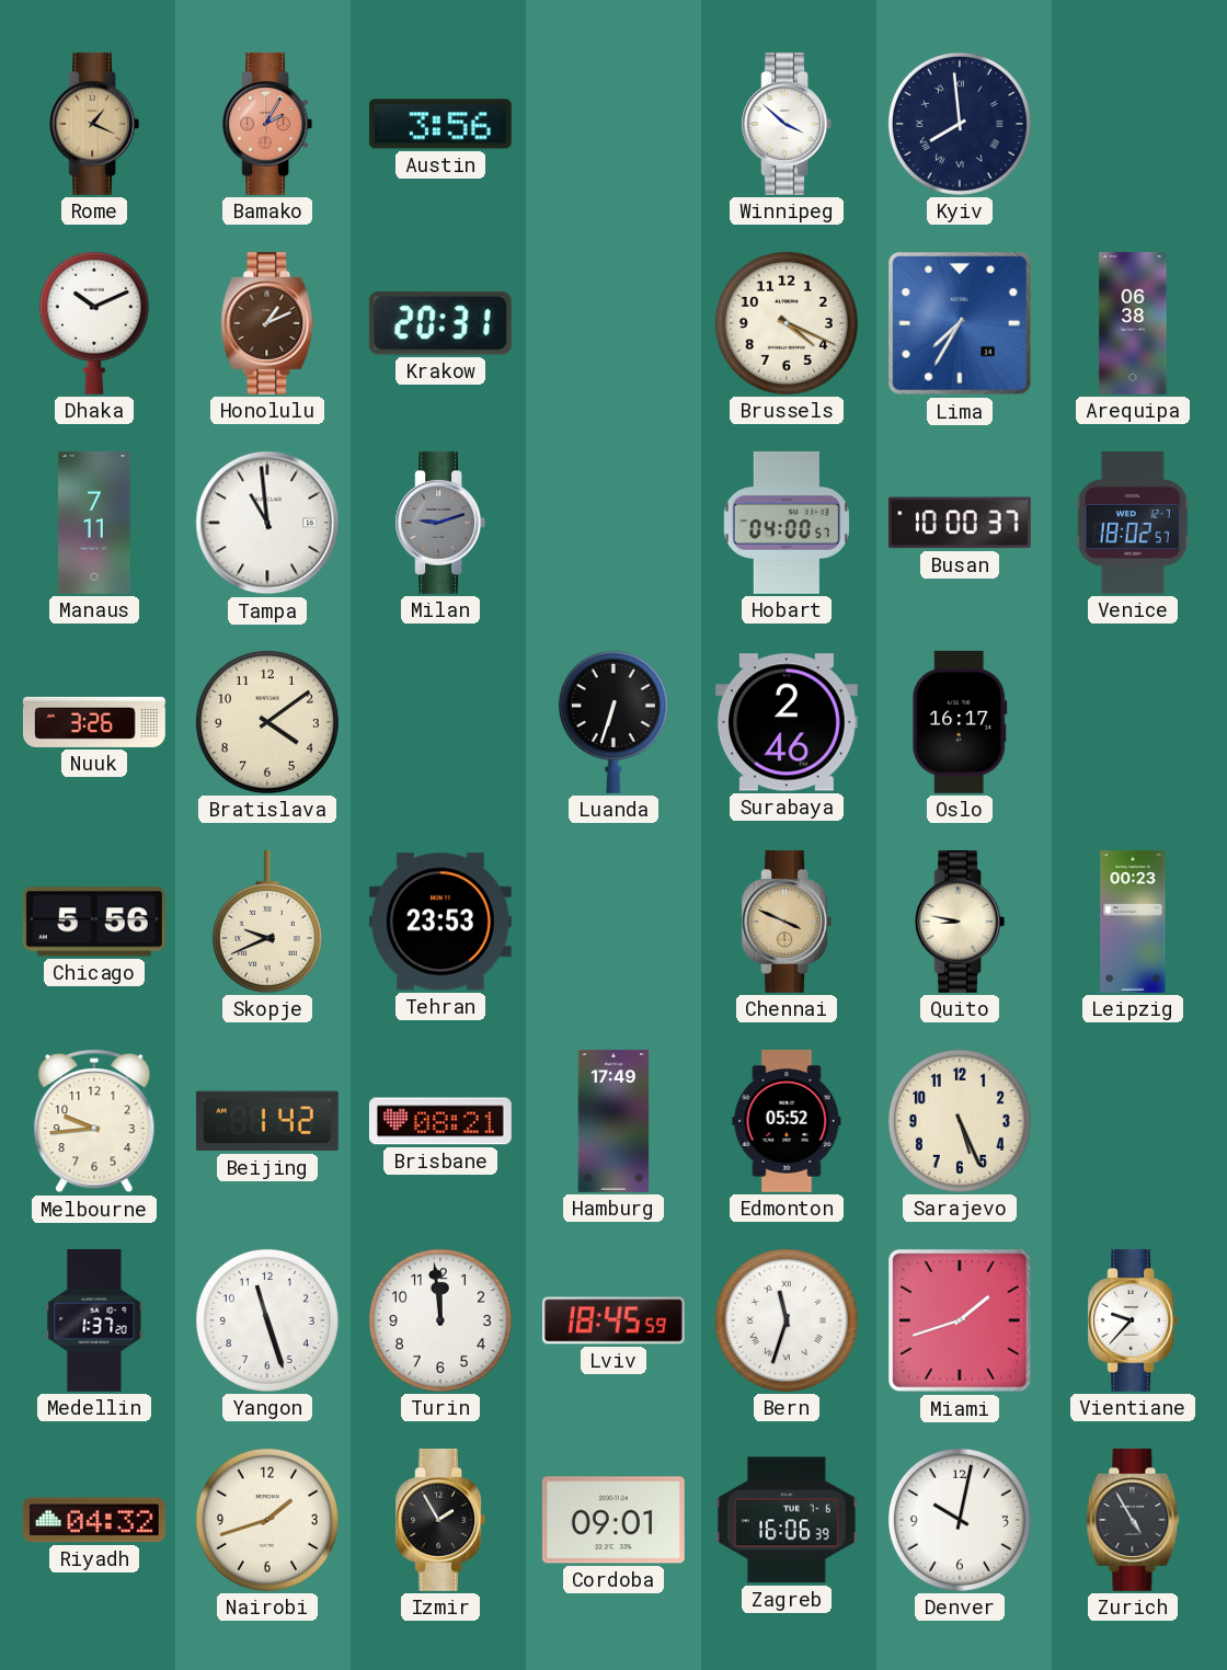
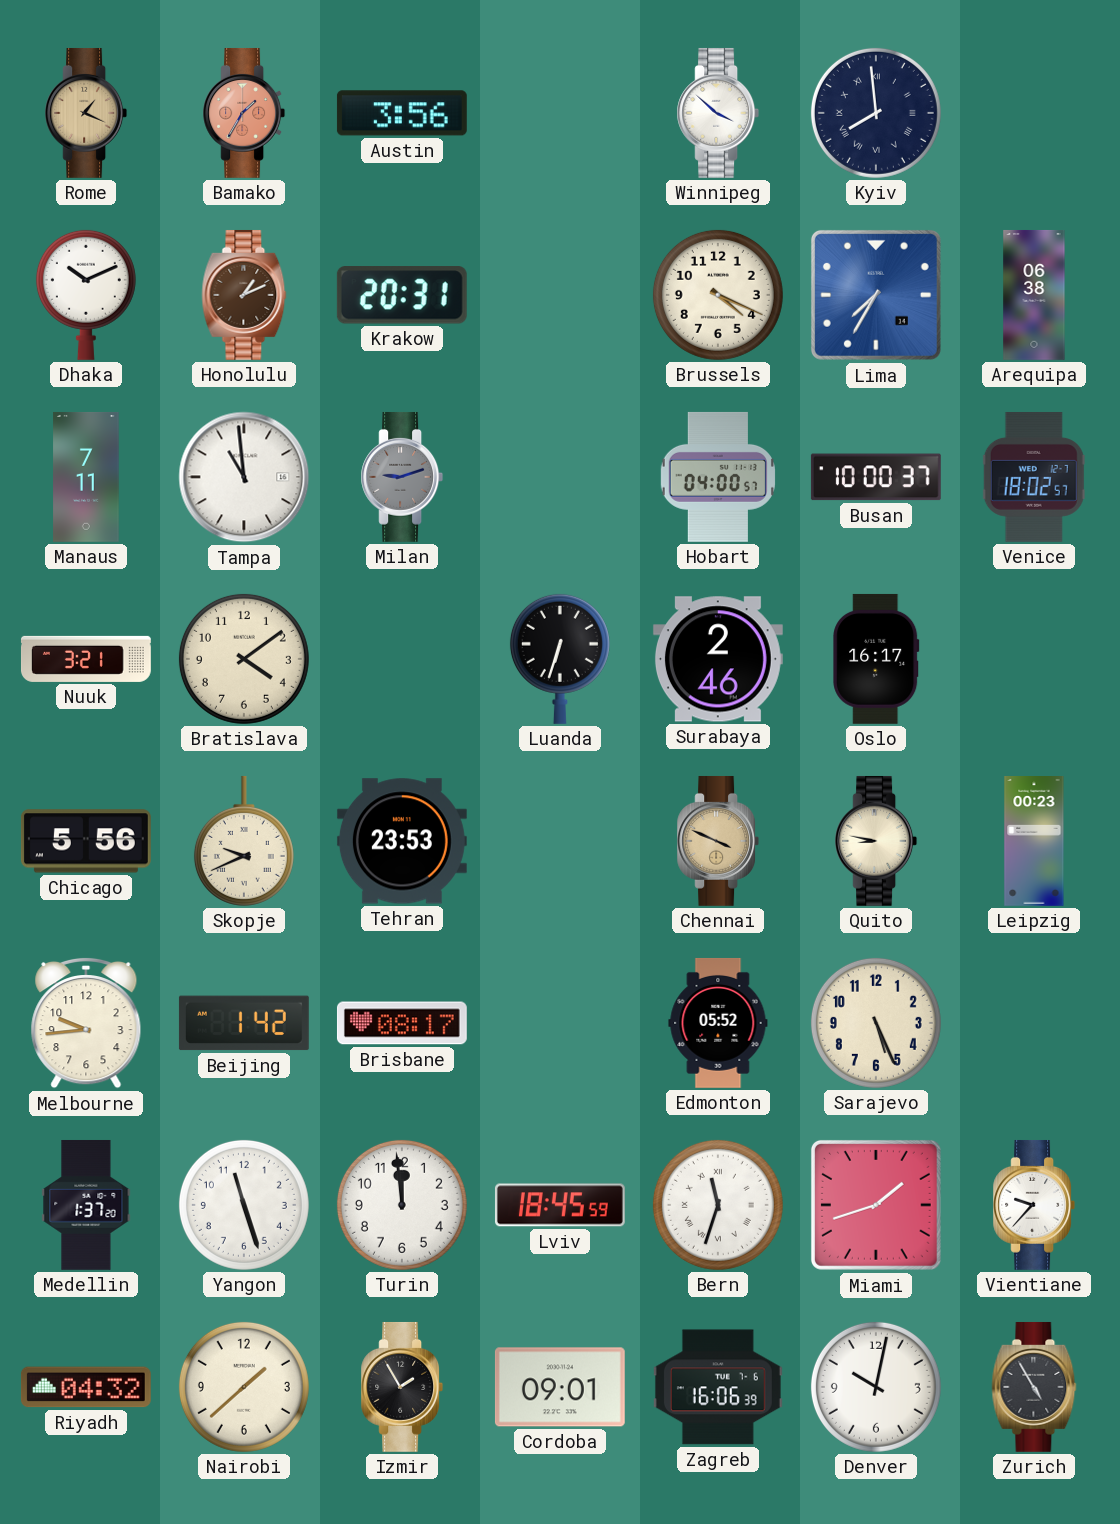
Bamako: 2:05 -> 1:35 (244, 113)
Nuuk: 3:26 -> 3:21 (86, 659)
Brisbane: 08:21 -> 08:17 (402, 1023)
Hamburg: 17:49 -> none (613, 1121)
Nairobi: 1:42 -> 1:38 (244, 1387)
